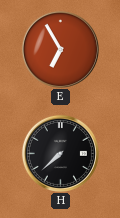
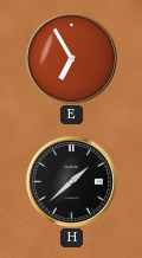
H: 7:38 -> 1:38 (71, 181)
